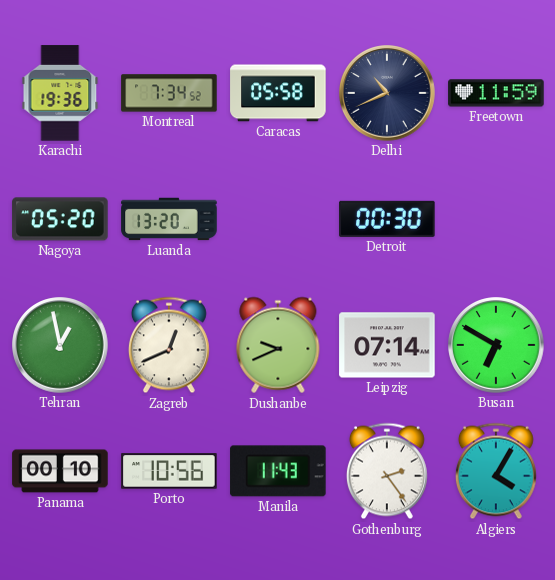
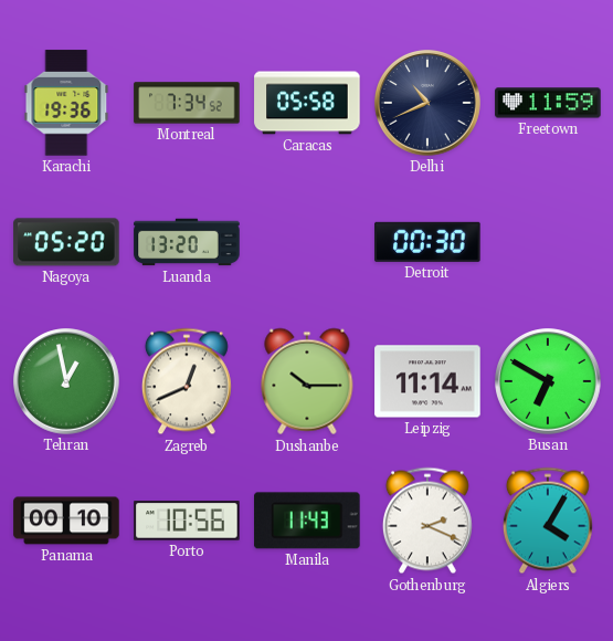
Dushanbe: 9:41 -> 10:15 (307, 381)
Leipzig: 07:14 -> 11:14 (427, 381)
Gothenburg: 2:24 -> 2:19 (427, 521)
